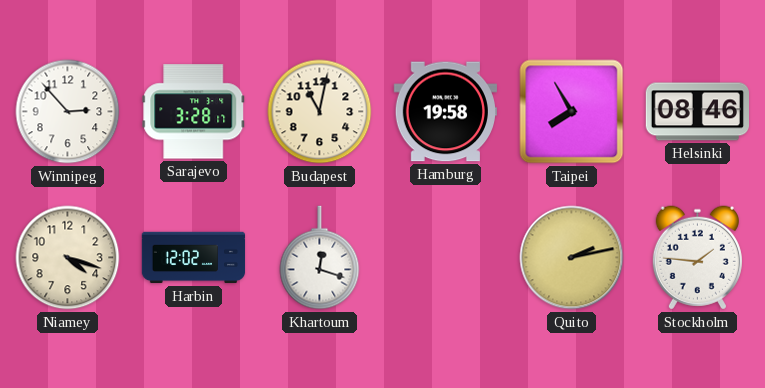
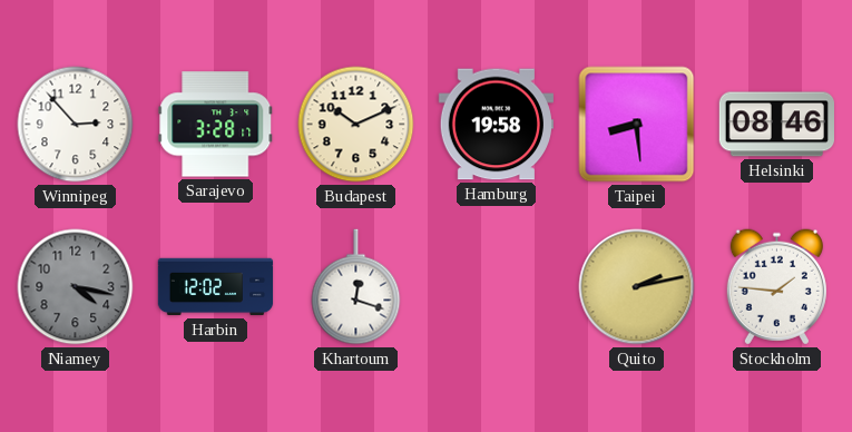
Budapest: 11:02 -> 10:11 (356, 125)
Taipei: 7:55 -> 8:29 (637, 125)
Niamey: 4:18 -> 4:17 (76, 287)
Niamey dial: cream -> grey (76, 287)
